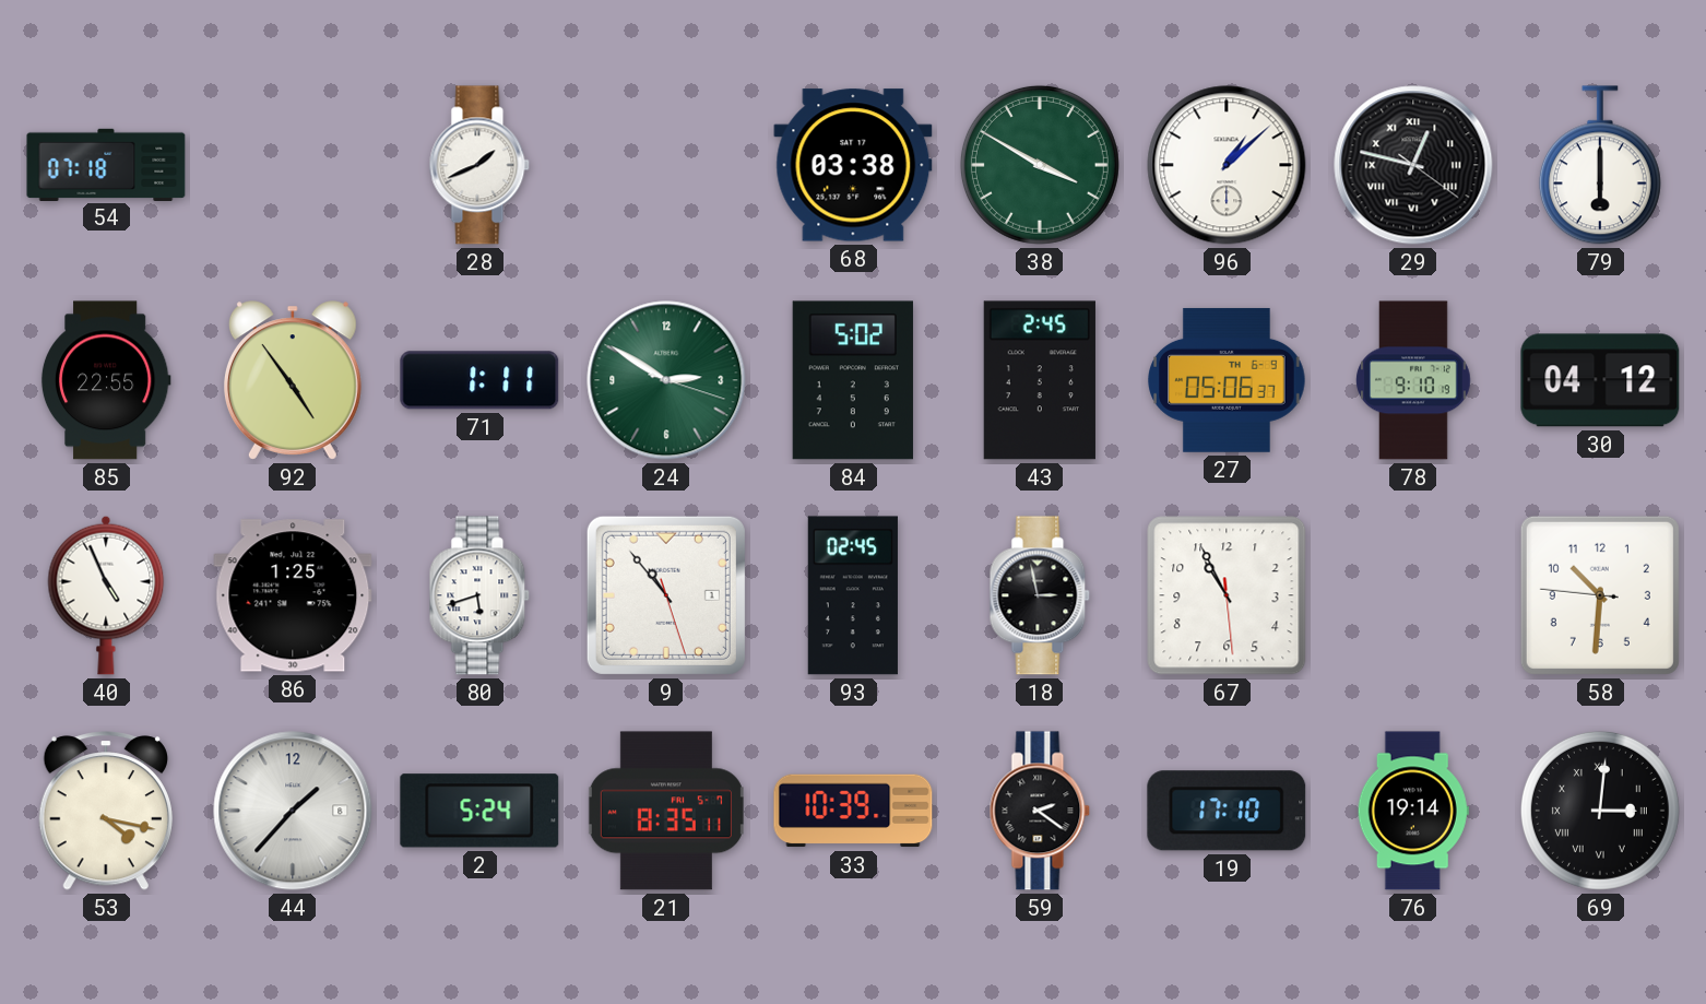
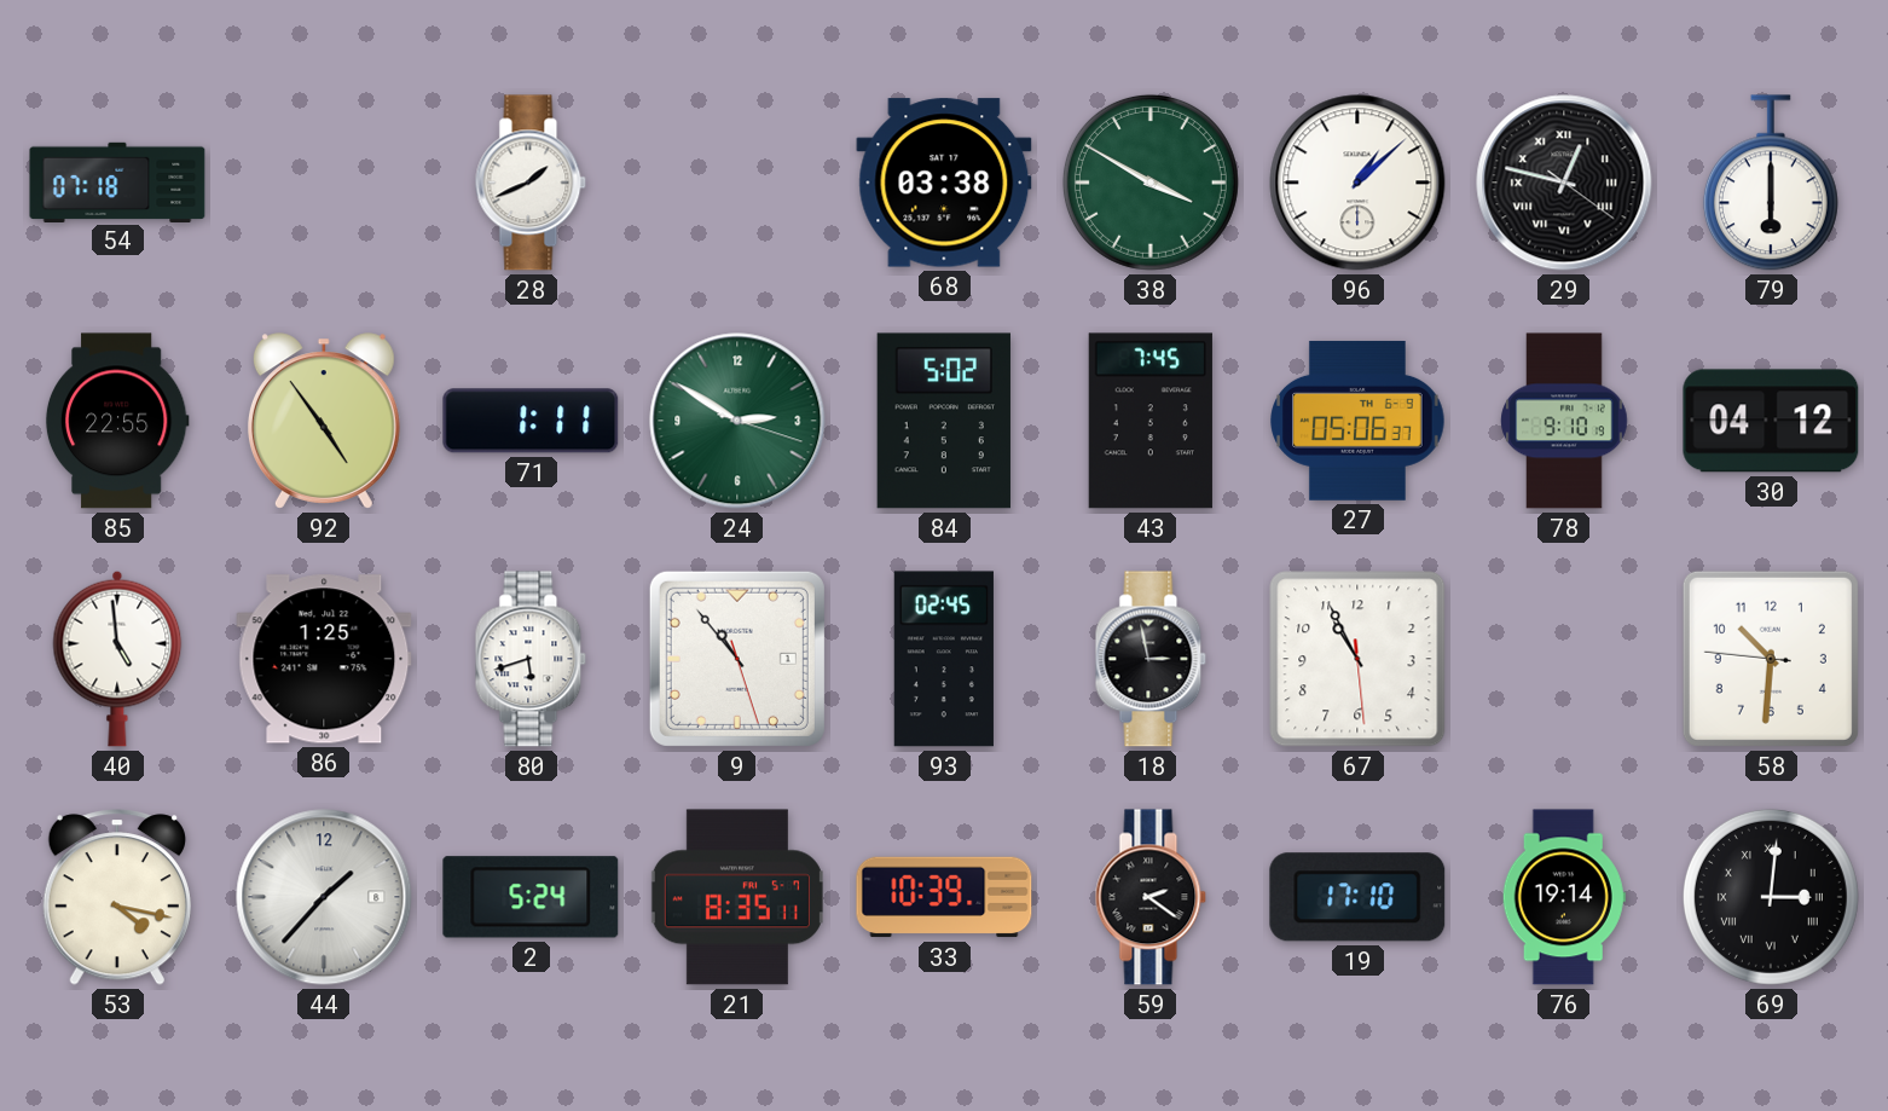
43: 2:45 -> 7:45 (1151, 421)
40: 4:56 -> 4:59 (117, 659)
